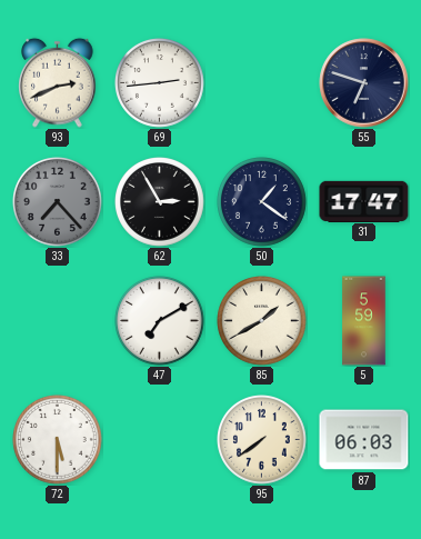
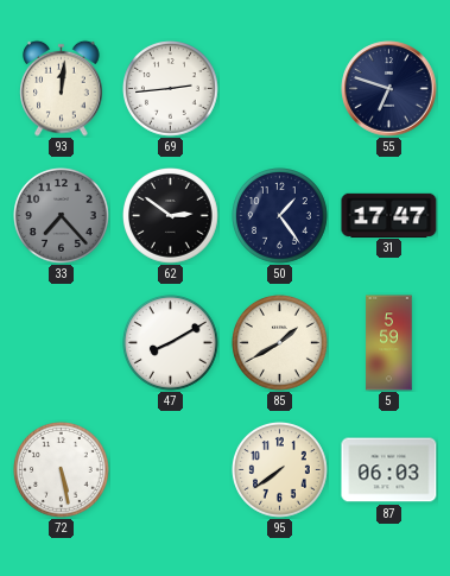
93: 2:41 -> 12:01 (62, 88)
62: 2:55 -> 2:51 (171, 216)
50: 1:21 -> 1:24 (280, 216)
47: 7:10 -> 8:10 (171, 343)
72: 5:30 -> 5:28 (62, 470)
